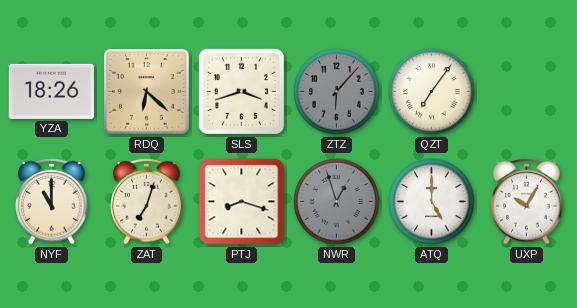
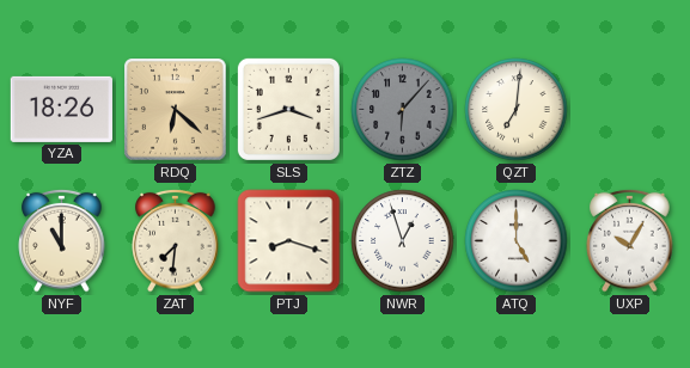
QZT: 7:06 -> 7:01 (517, 110)
ZAT: 7:03 -> 7:31 (176, 240)
NWR dial: grey -> white (403, 241)
